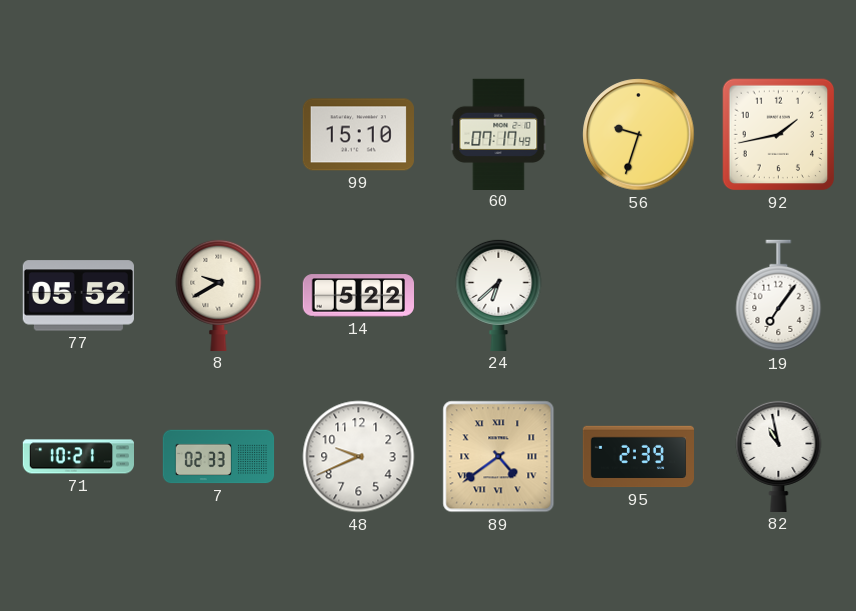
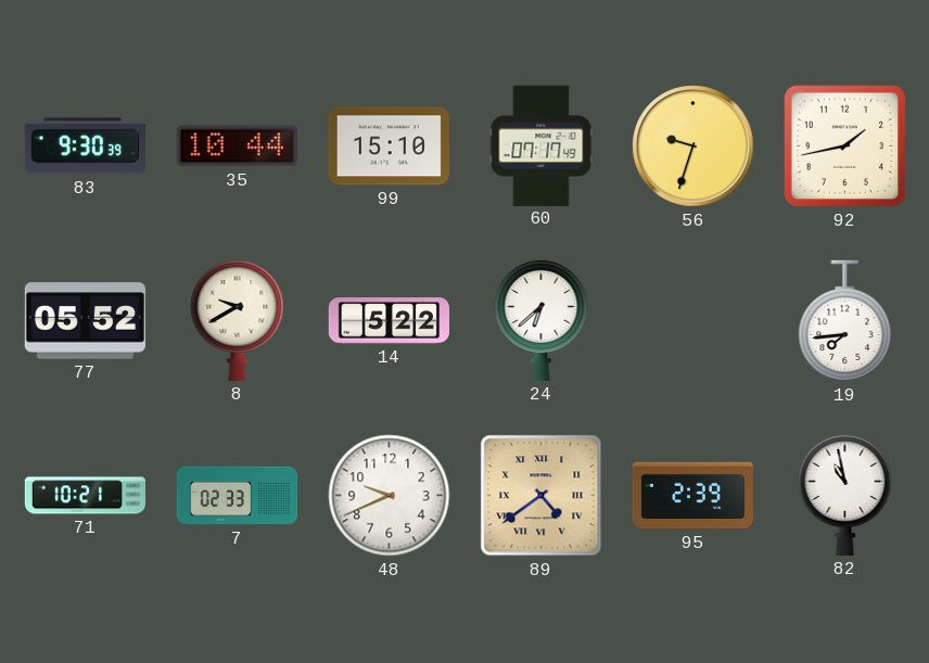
83: none -> 9:30 (85, 146)
35: none -> 10:44 (237, 146)
19: 7:06 -> 7:44 (845, 321)
